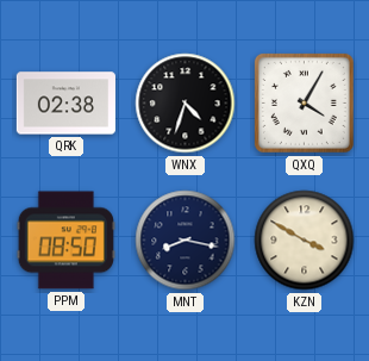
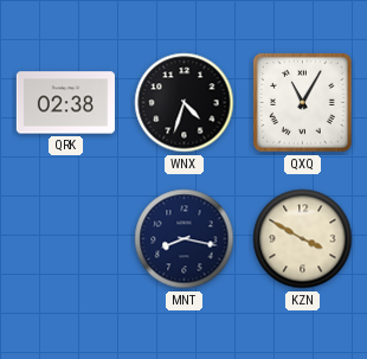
QXQ: 4:05 -> 11:05 (302, 102)
PPM: 08:50 -> none (65, 241)
